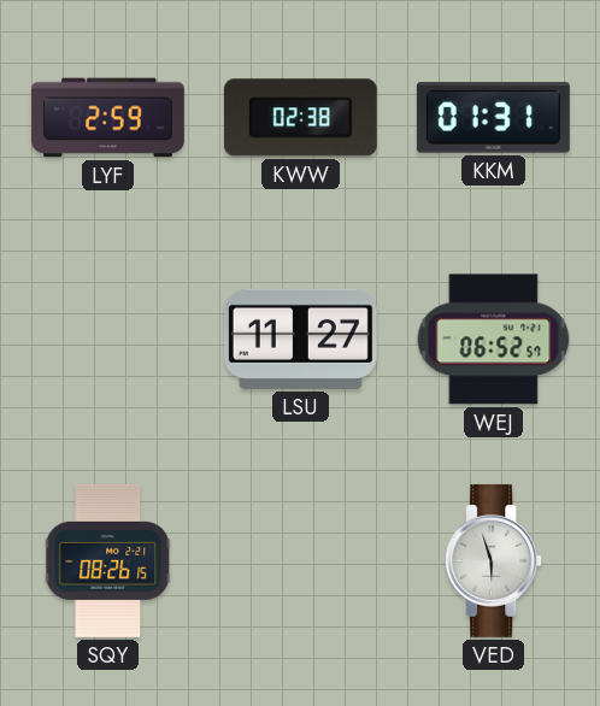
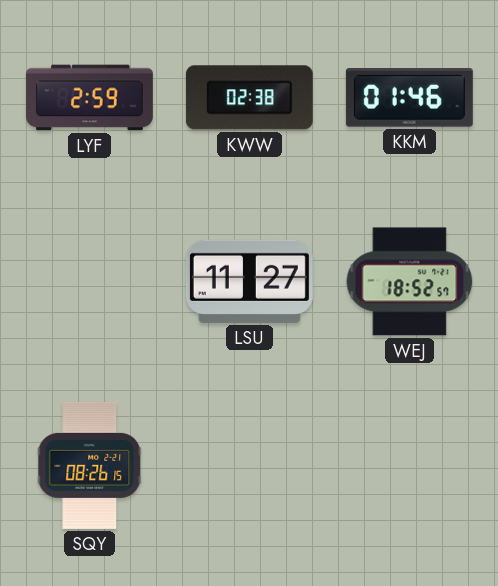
KKM: 01:31 -> 01:46 (409, 98)
WEJ: 06:52 -> 18:52 (410, 282)
VED: 5:57 -> none (494, 560)
